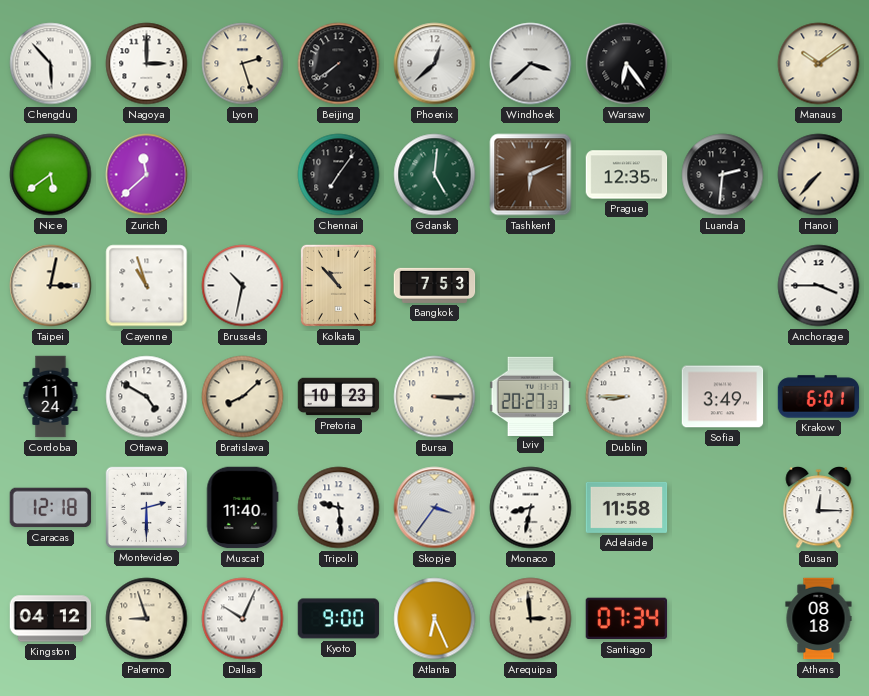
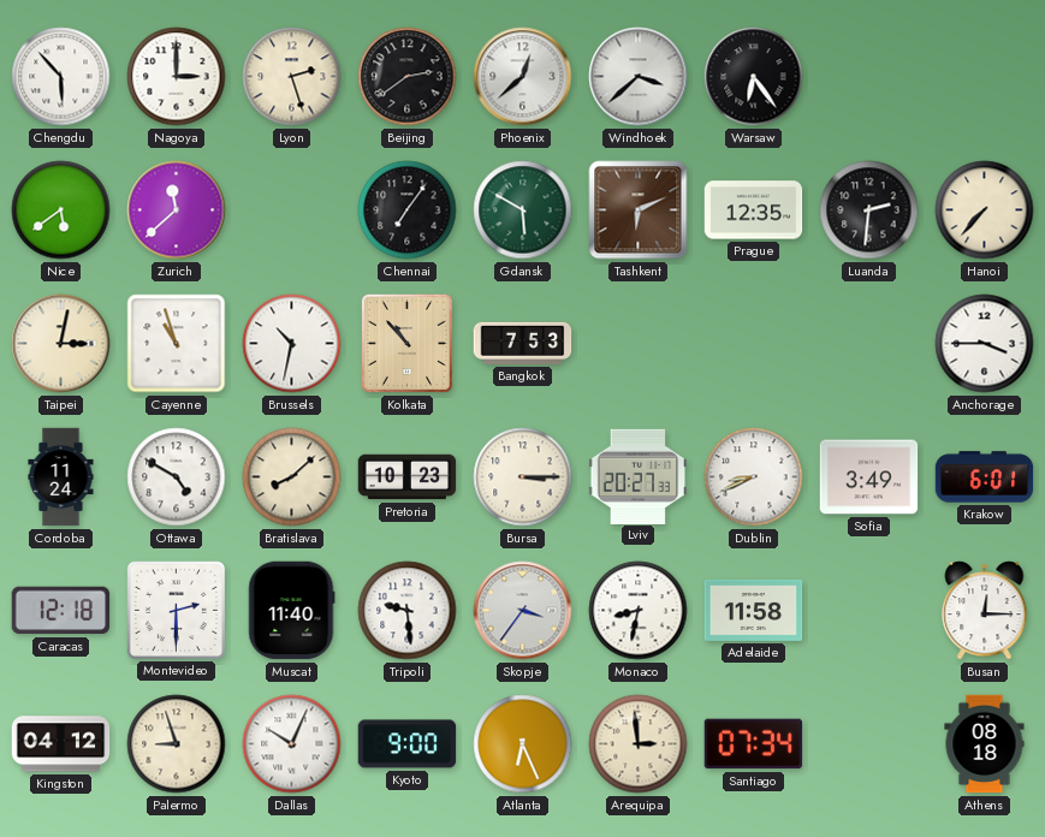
Beijing: 7:39 -> 2:39 (408, 77)
Manaus: 10:09 -> none (819, 64)
Gdansk: 5:01 -> 5:50 (523, 210)
Dublin: 8:45 -> 8:41 (754, 477)
